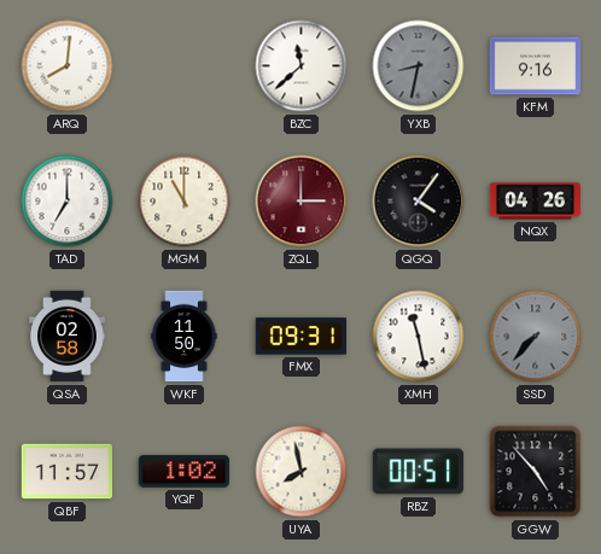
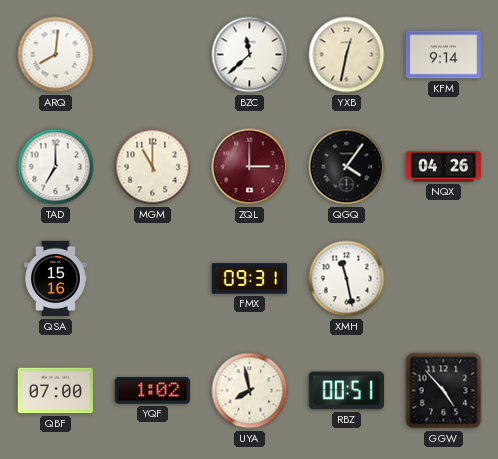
YXB: 8:32 -> 12:32 (347, 55)
YXB dial: grey -> cream (347, 55)
KFM: 9:16 -> 9:14 (444, 55)
QSA: 02:58 -> 15:16 (56, 279)
WKF: 11:50 -> none (185, 337)
SSD: 7:37 -> none (536, 337)
QBF: 11:57 -> 07:00 (55, 391)
